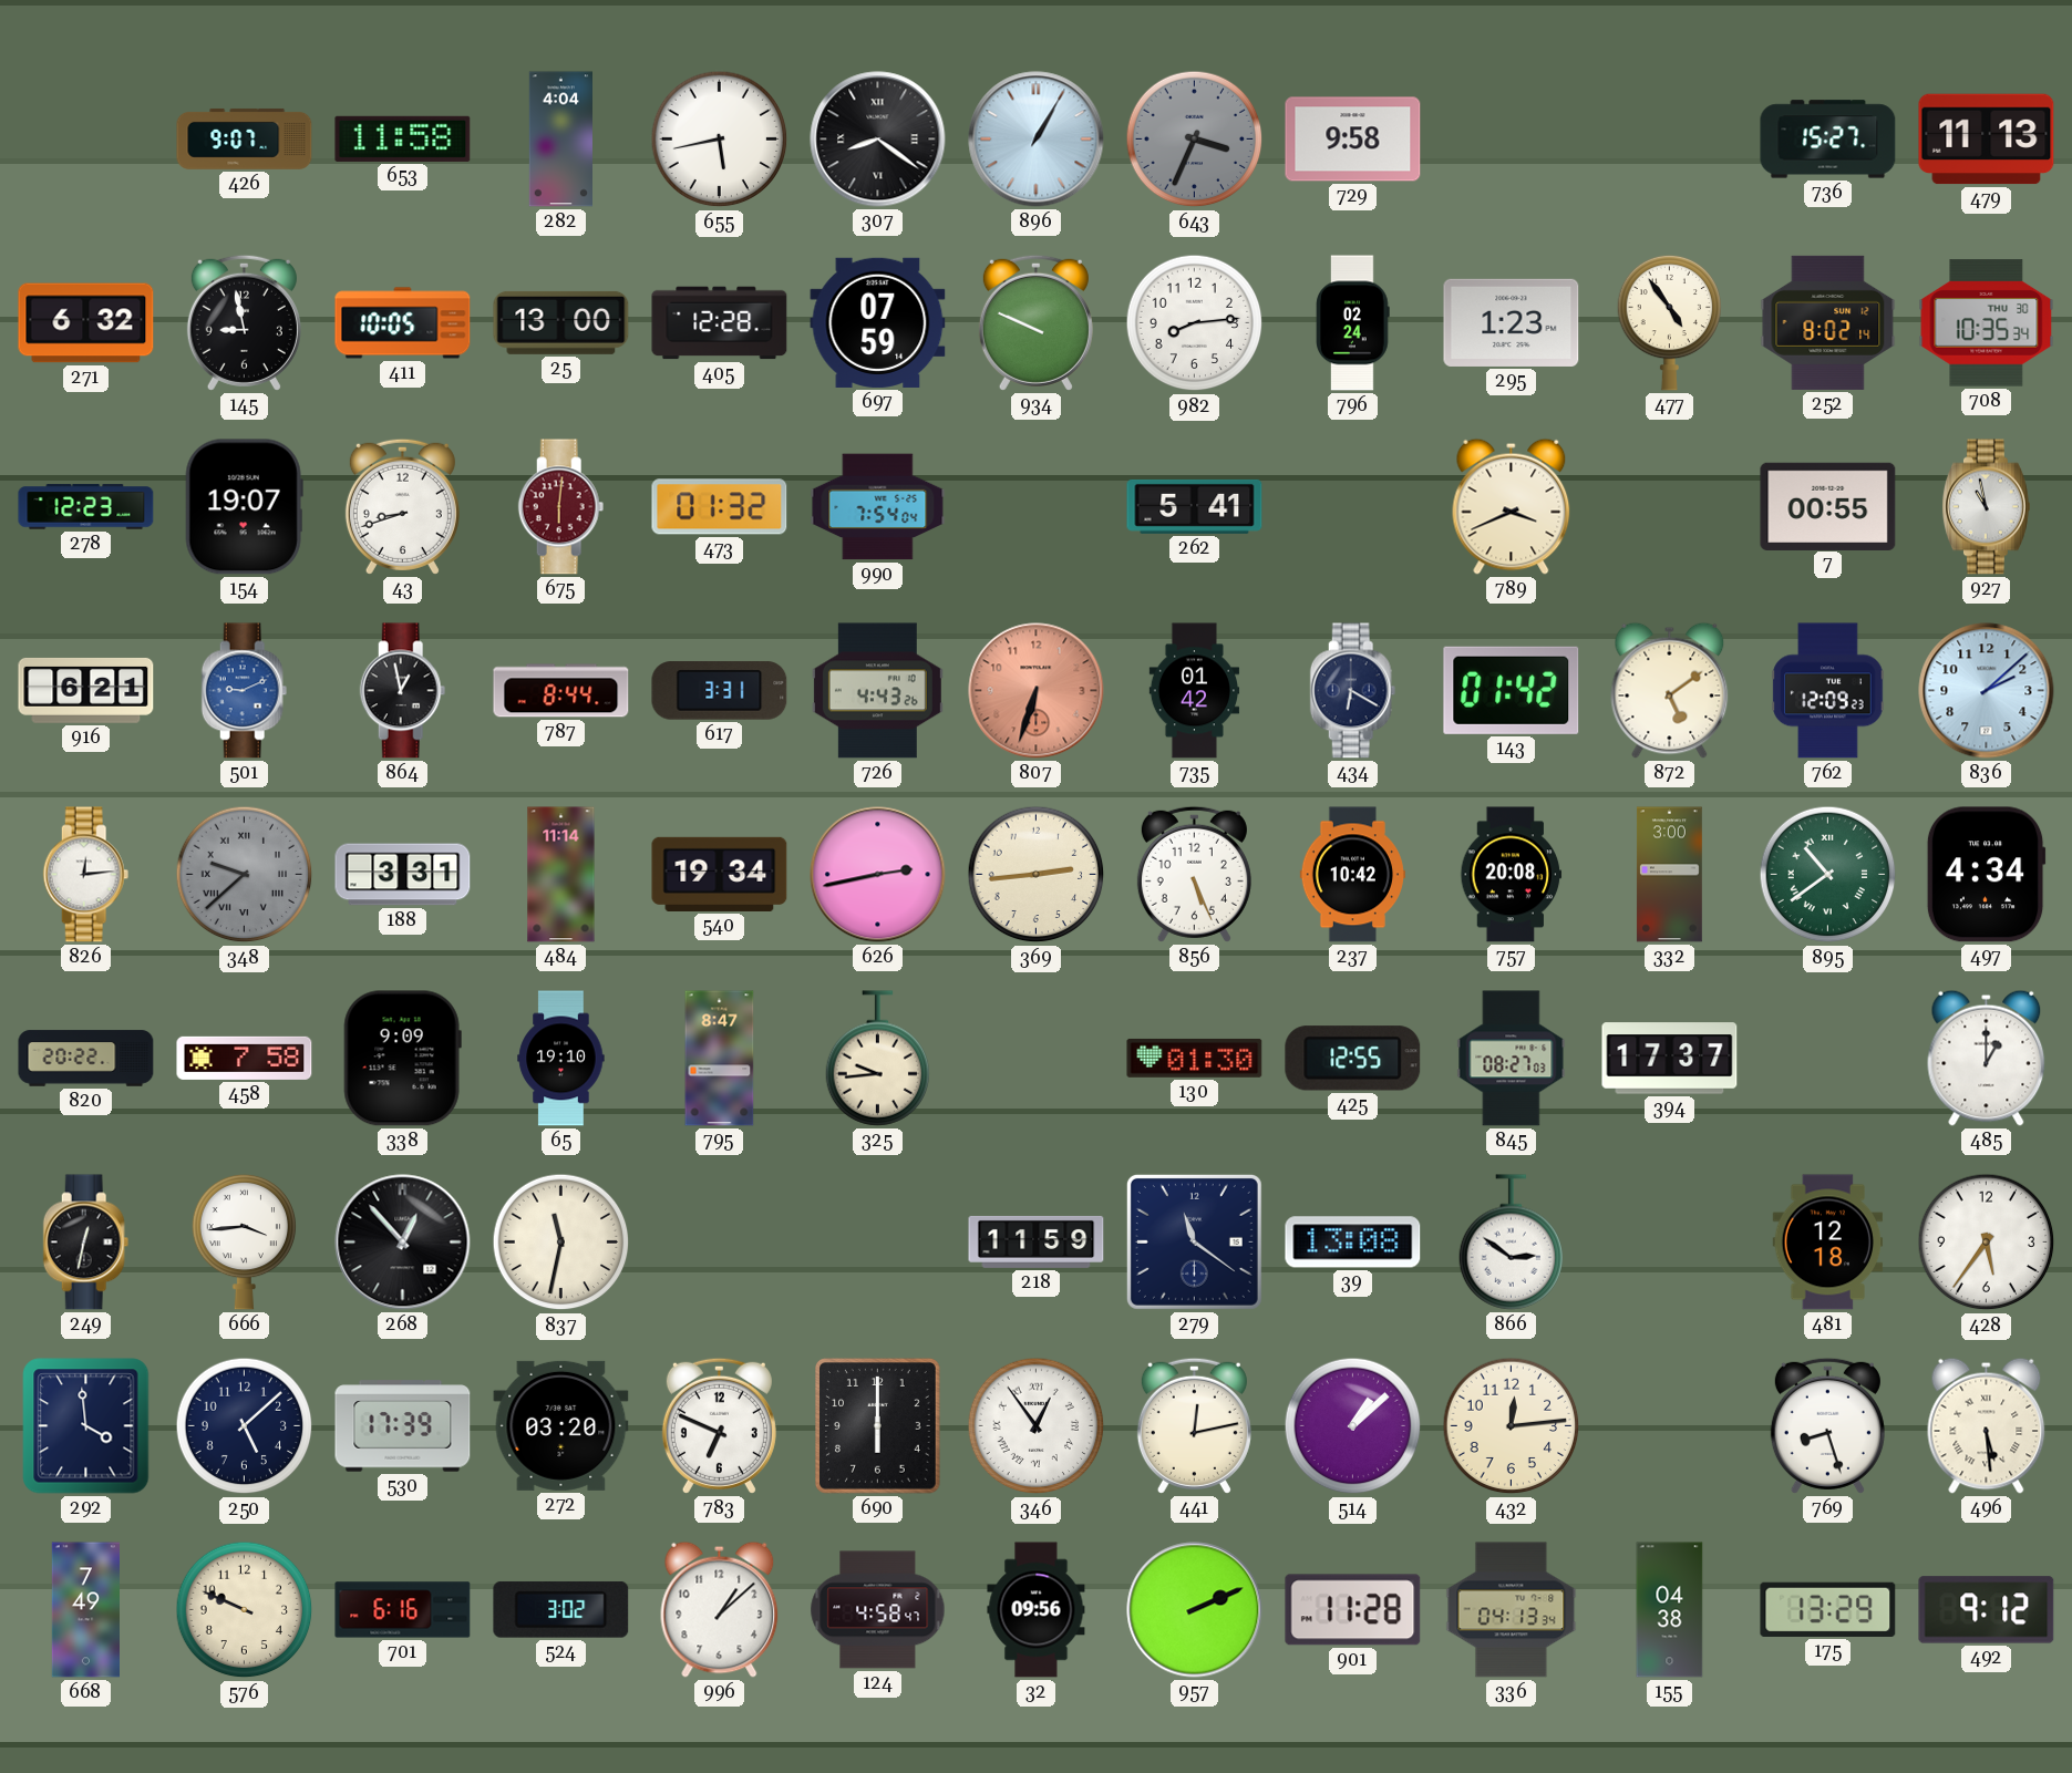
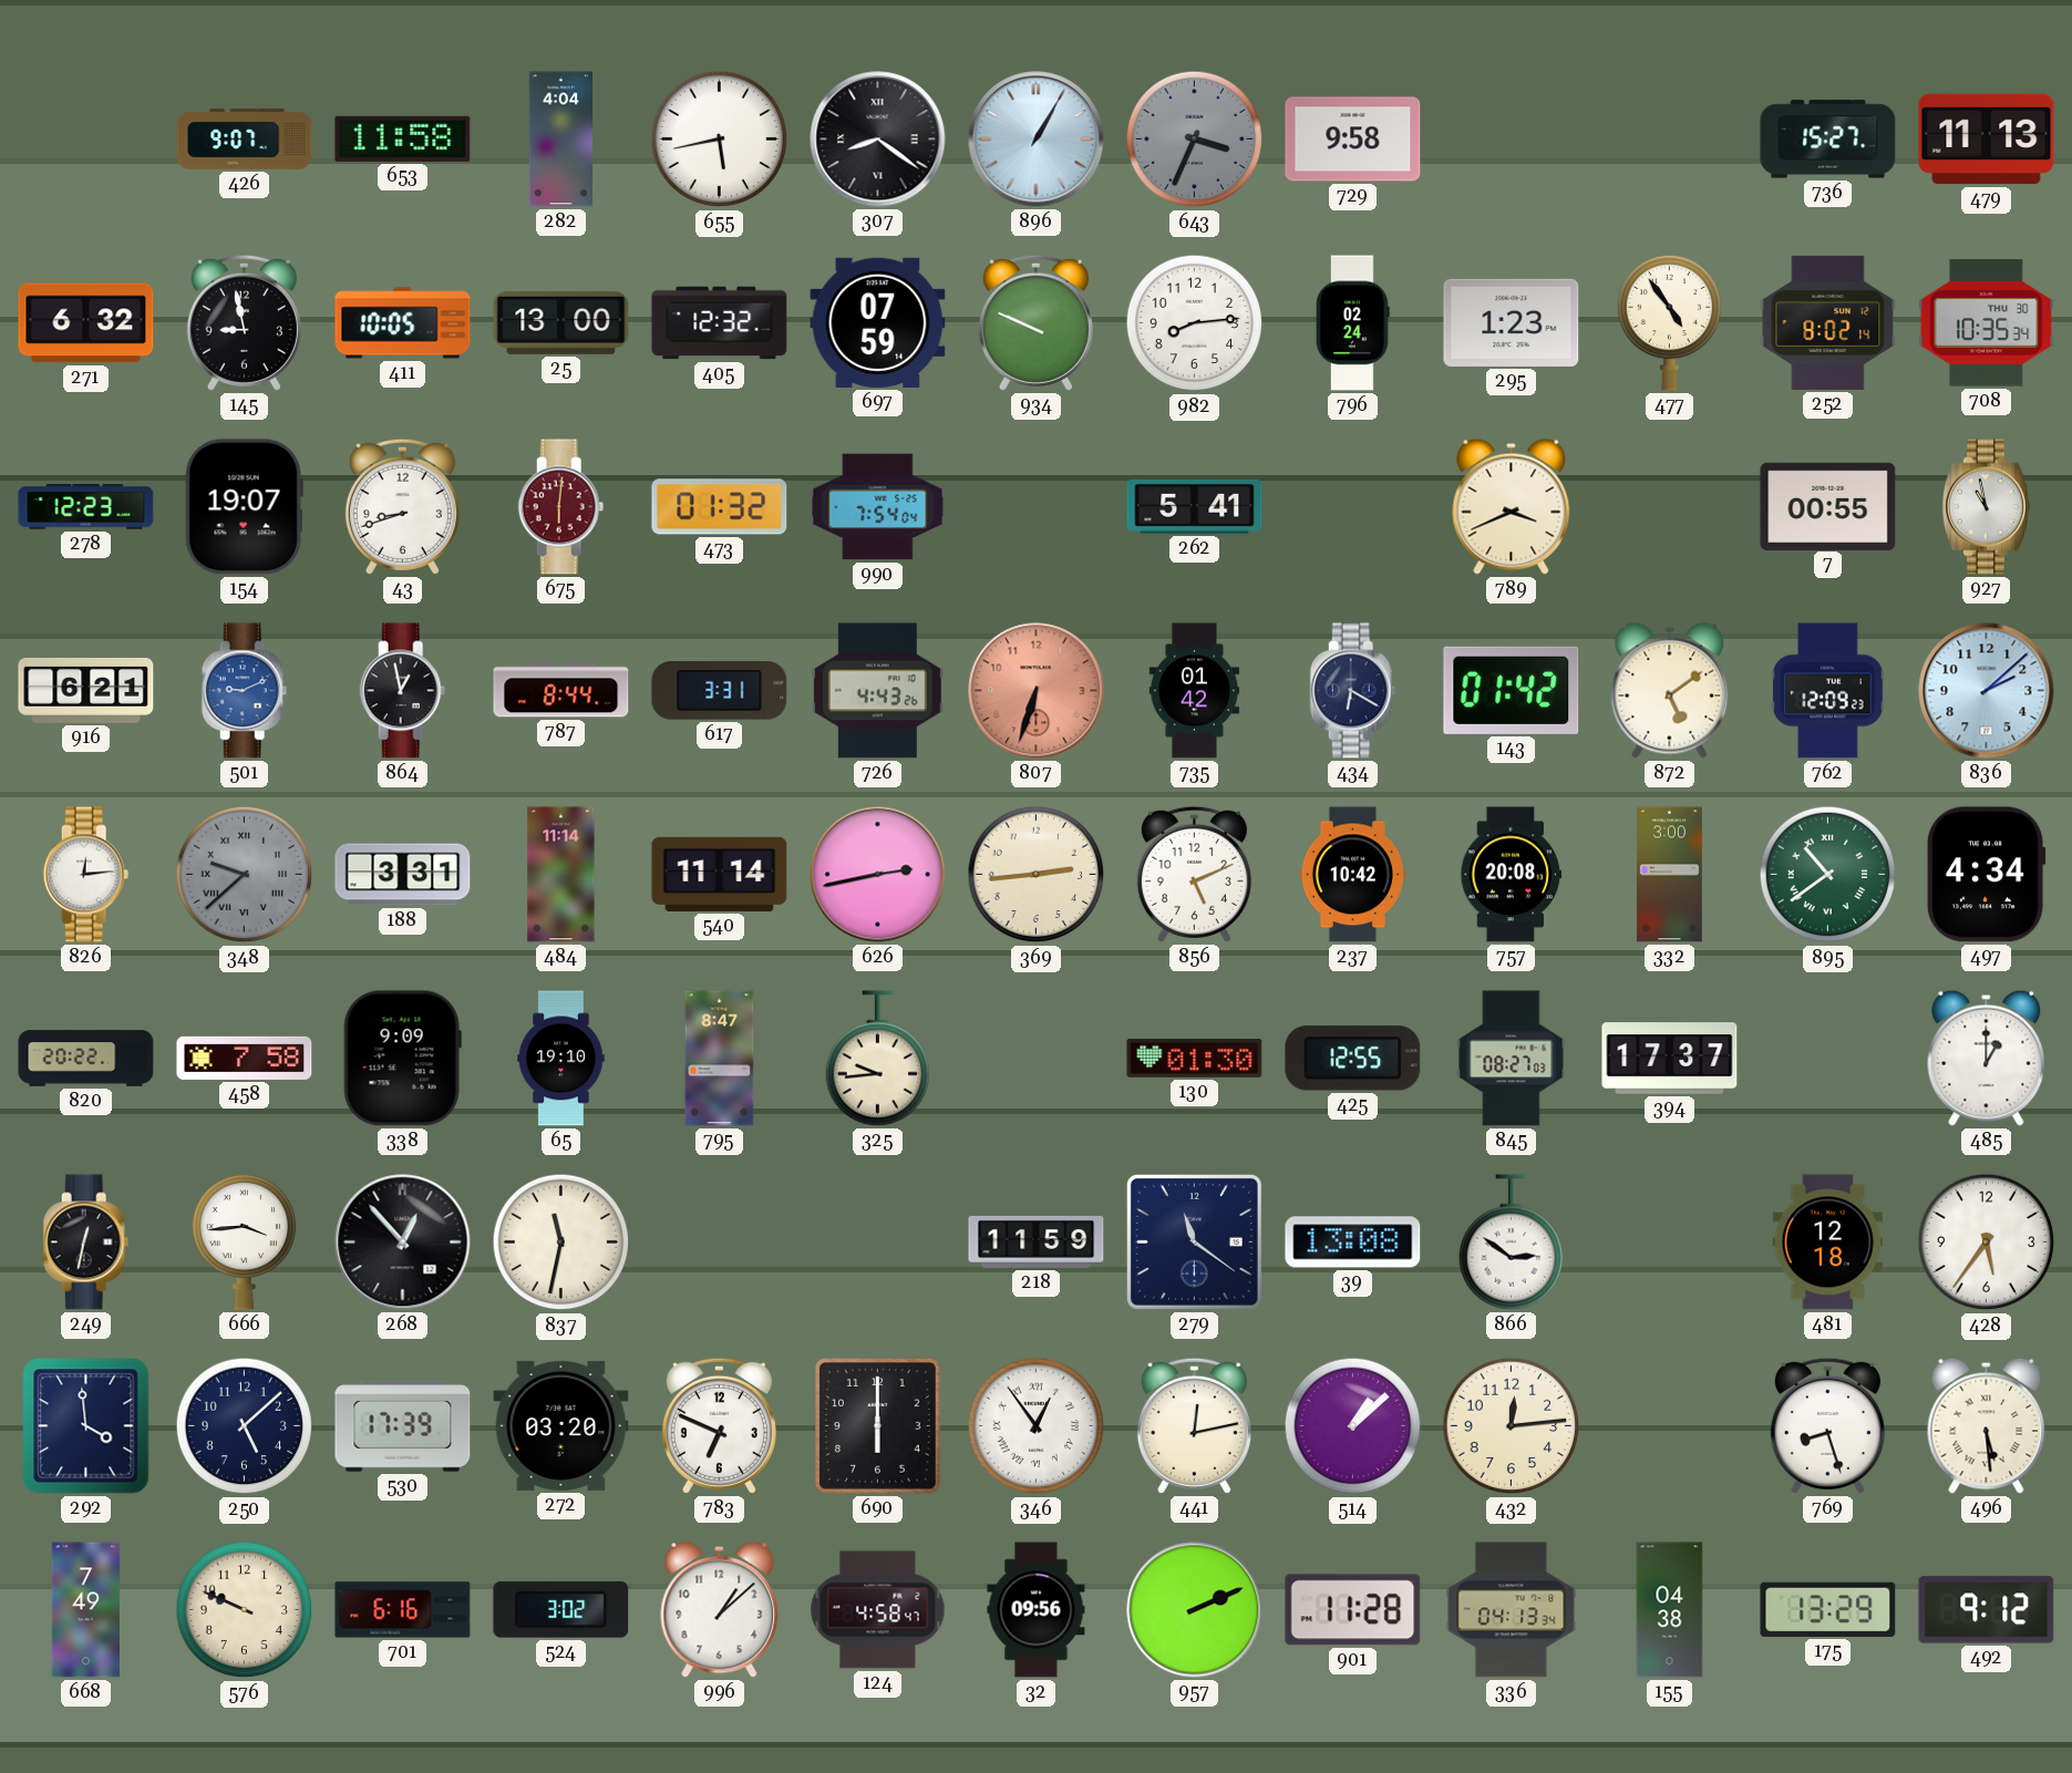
405: 12:28 -> 12:32 (720, 323)
540: 19:34 -> 11:14 (720, 874)
856: 5:26 -> 5:11 (1194, 874)
